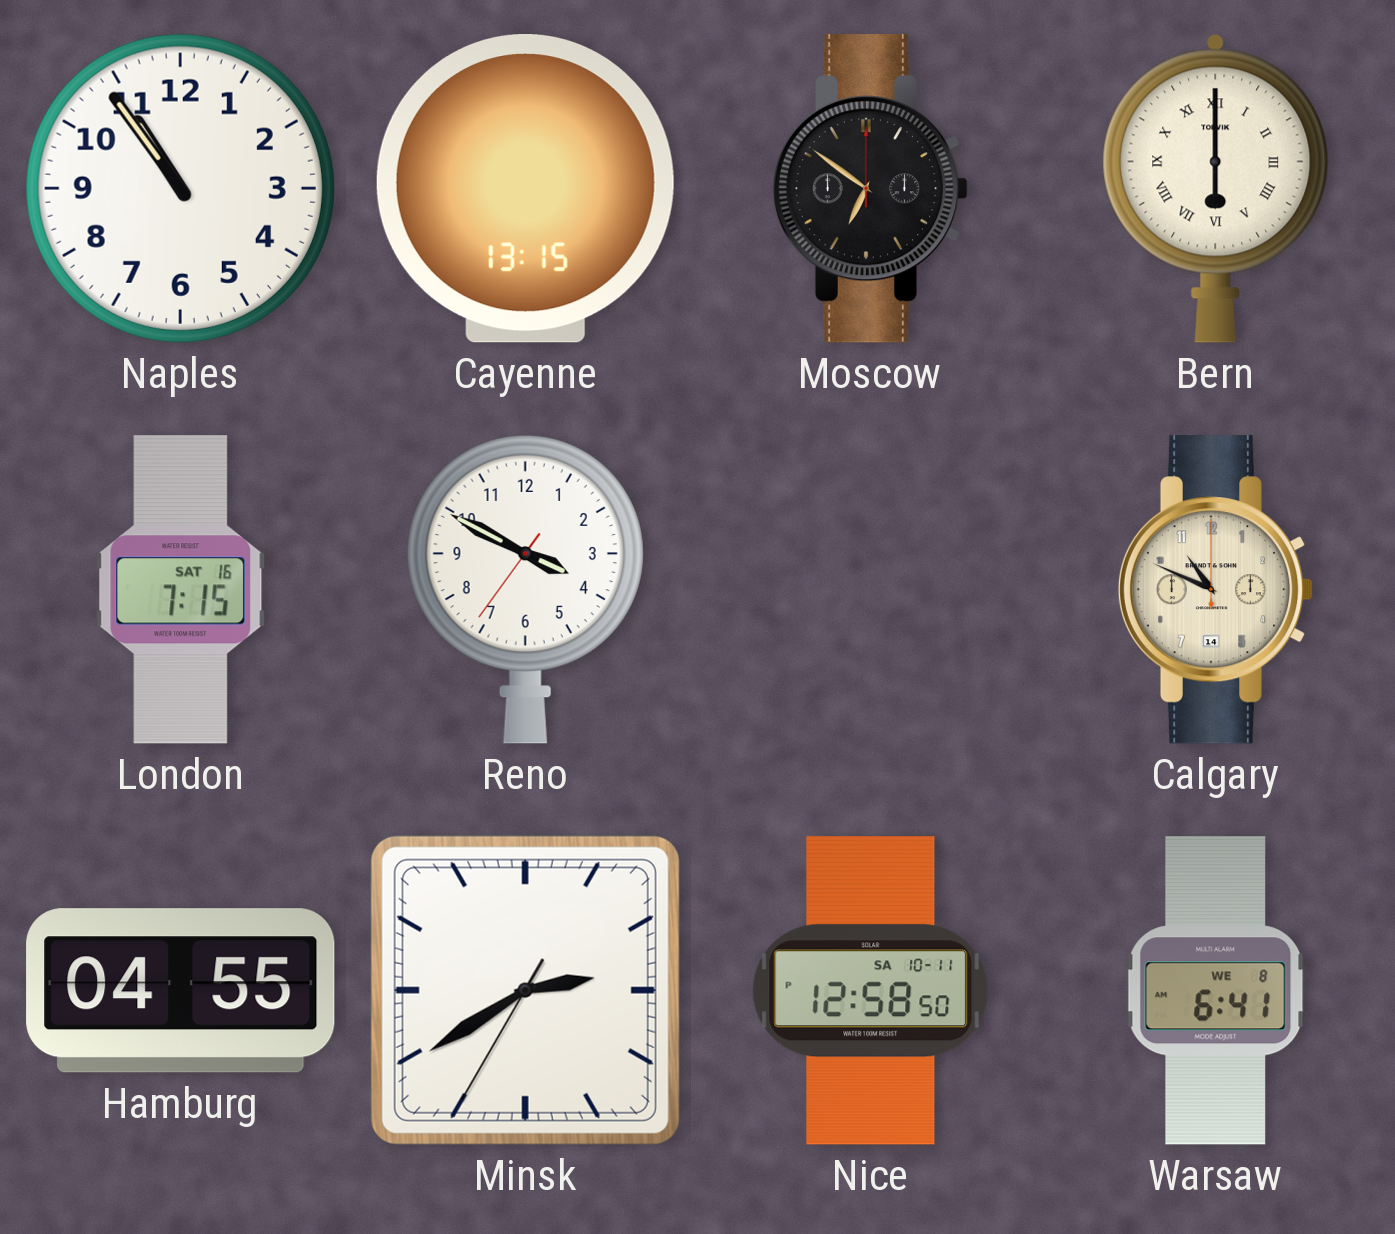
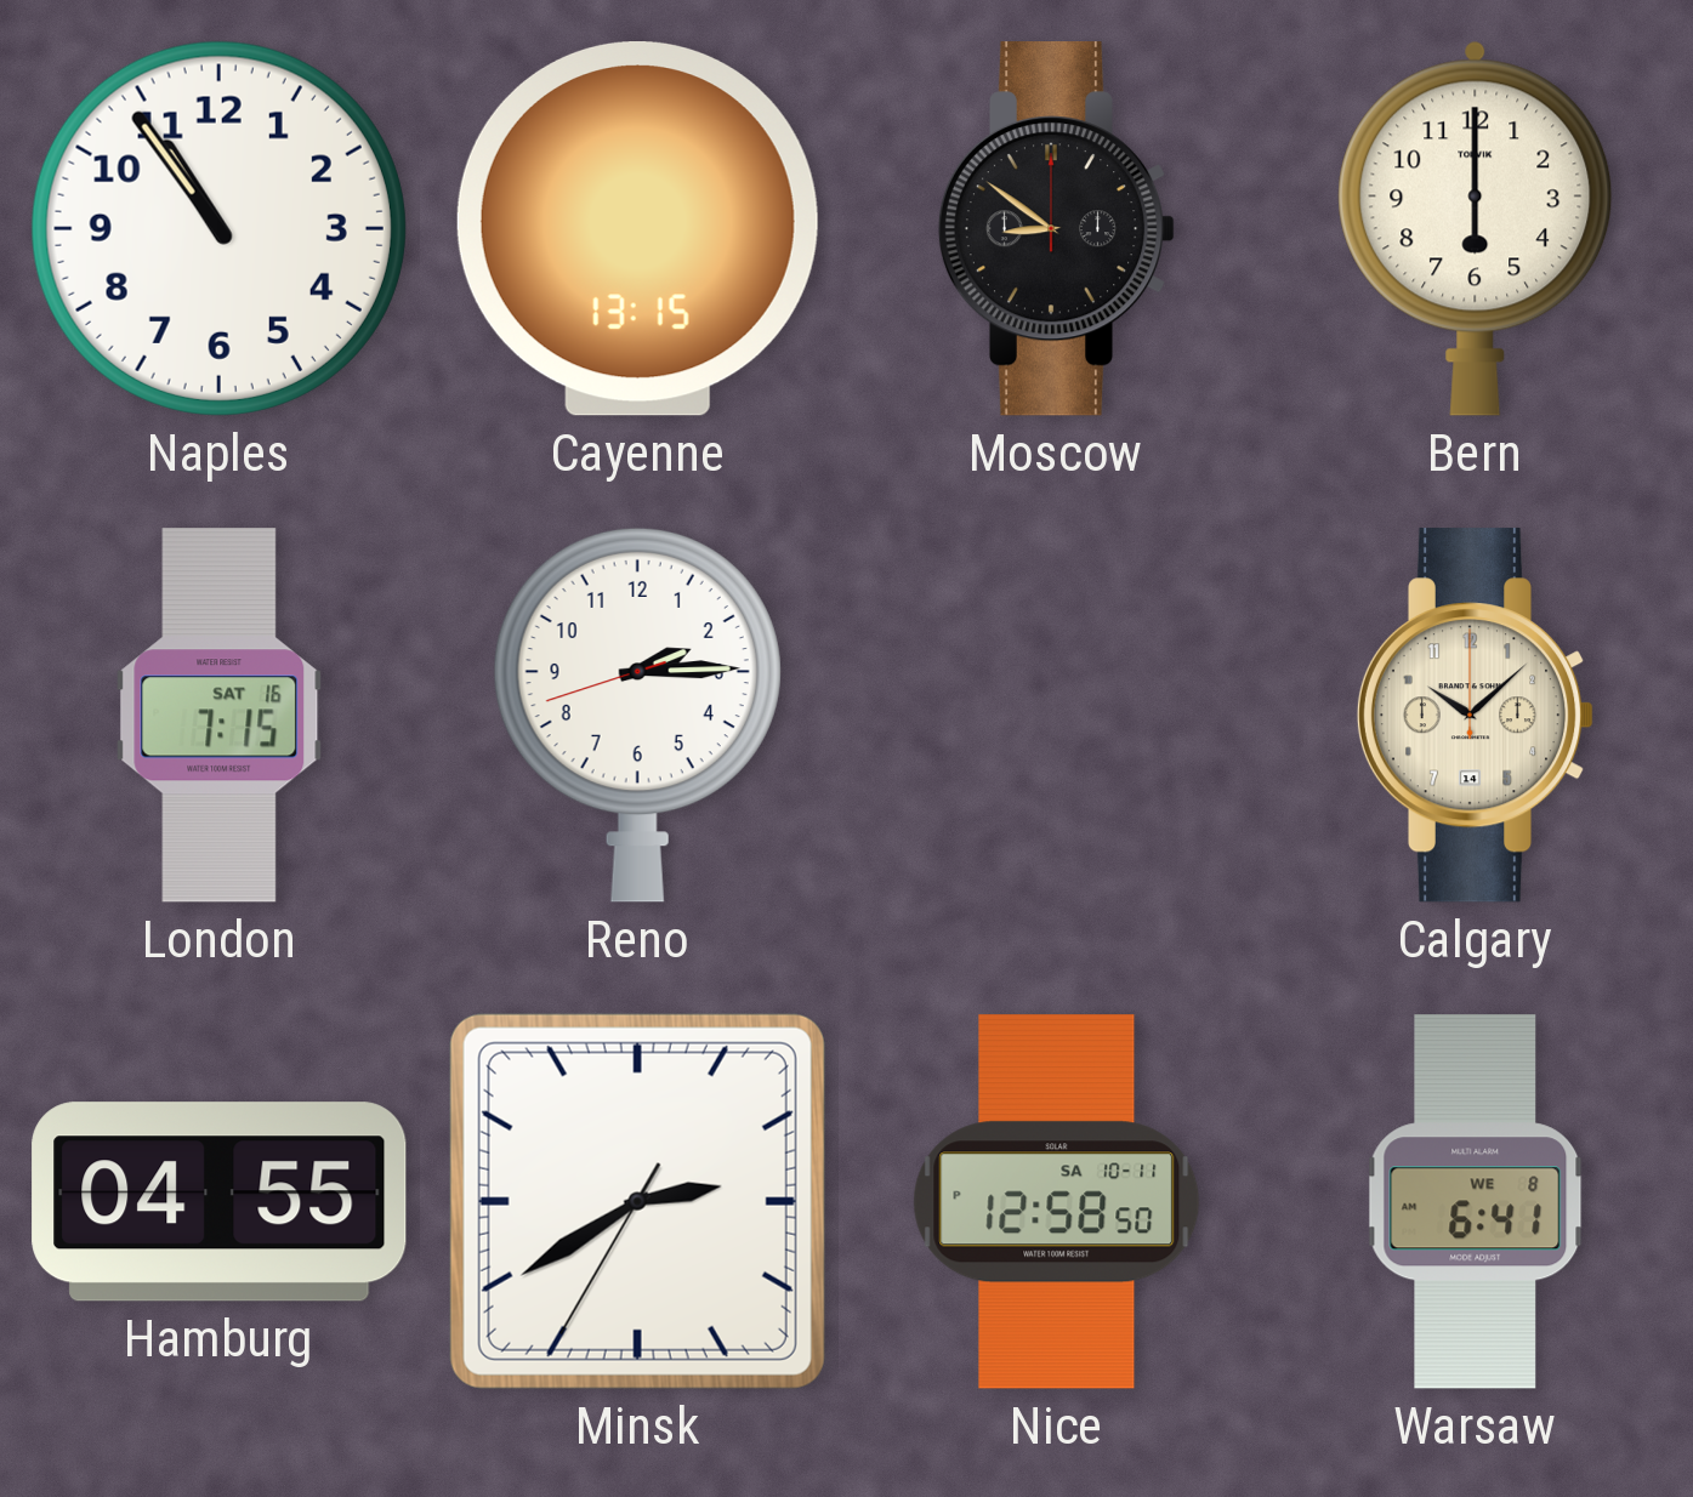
Moscow: 6:51 -> 8:51 (1057, 229)
Bern numerals: Roman -> Arabic (1476, 228)
Reno: 3:49 -> 2:14 (637, 715)
Calgary: 10:49 -> 10:08 (1476, 716)
